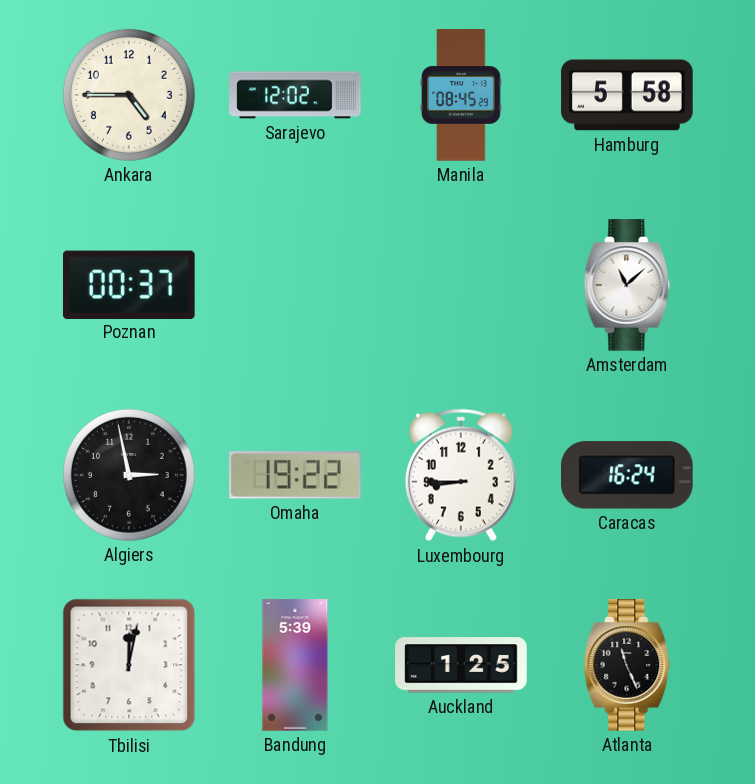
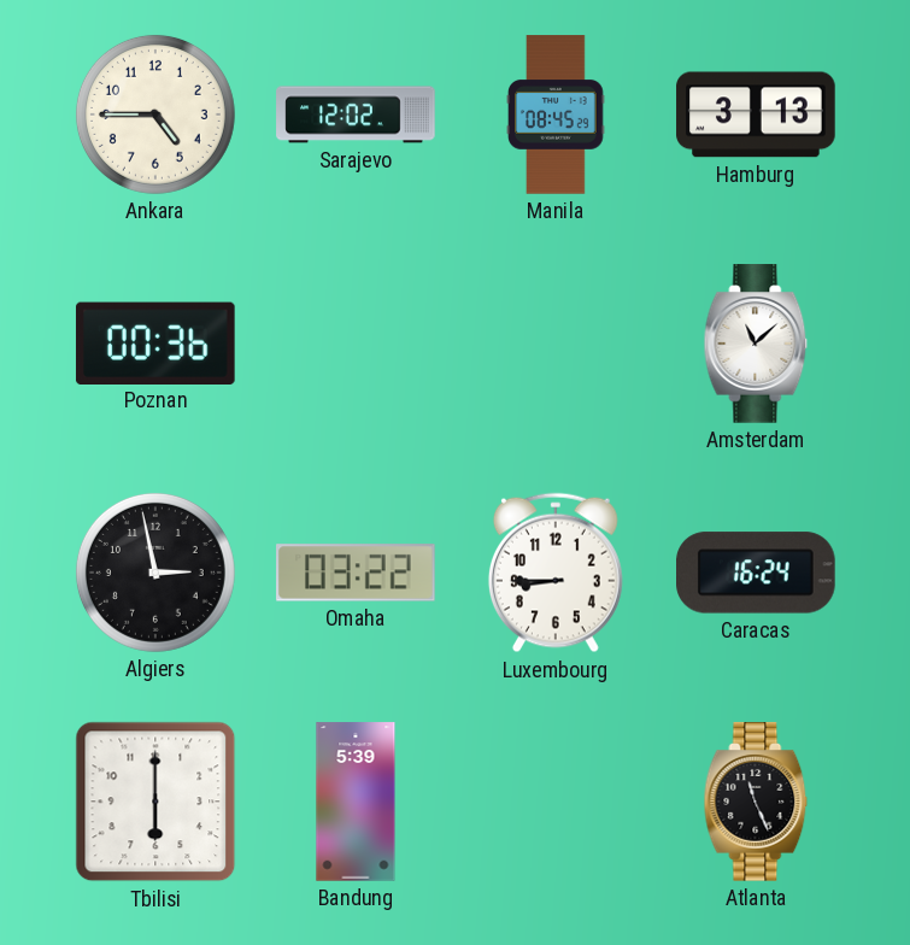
Hamburg: 5:58 -> 3:13 (756, 115)
Poznan: 00:37 -> 00:36 (155, 342)
Omaha: 19:22 -> 03:22 (356, 573)
Tbilisi: 12:02 -> 6:00 (155, 802)
Auckland: 1:25 -> none (461, 665)
